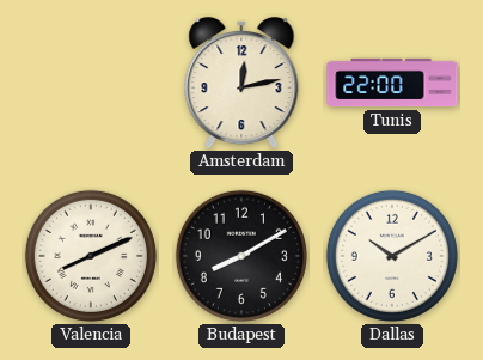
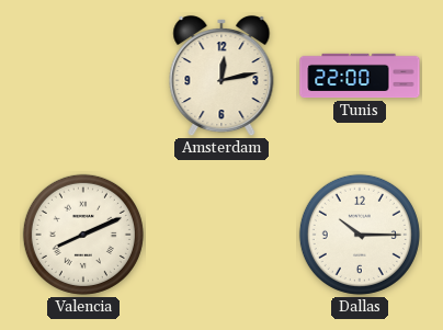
Budapest: 8:10 -> none (241, 256)
Dallas: 10:10 -> 10:15 (360, 235)
